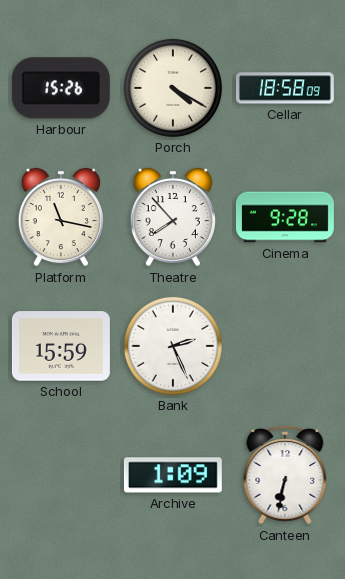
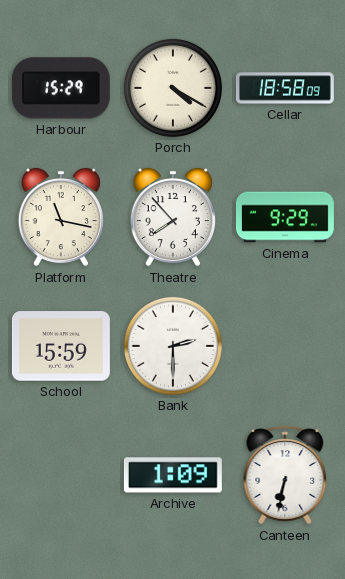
Harbour: 15:26 -> 15:29 (61, 88)
Cinema: 9:28 -> 9:29 (285, 217)
Bank: 2:26 -> 2:30 (173, 346)
